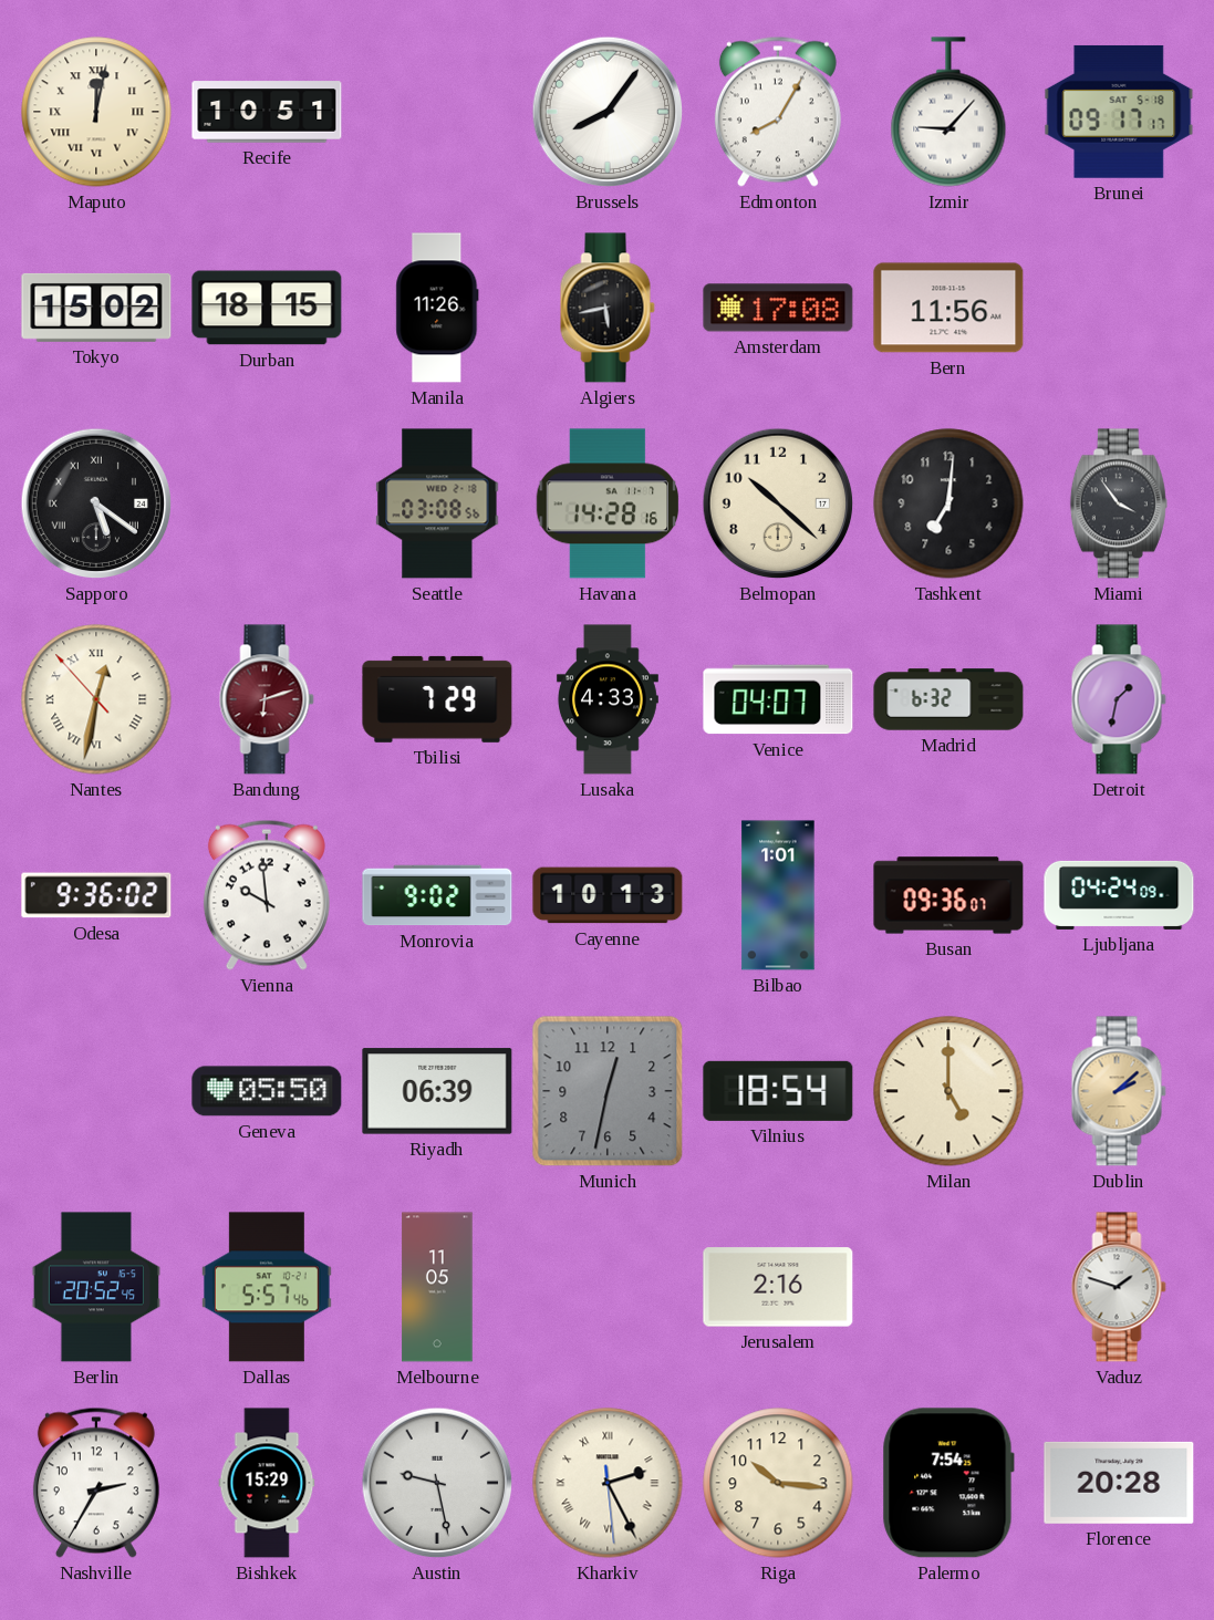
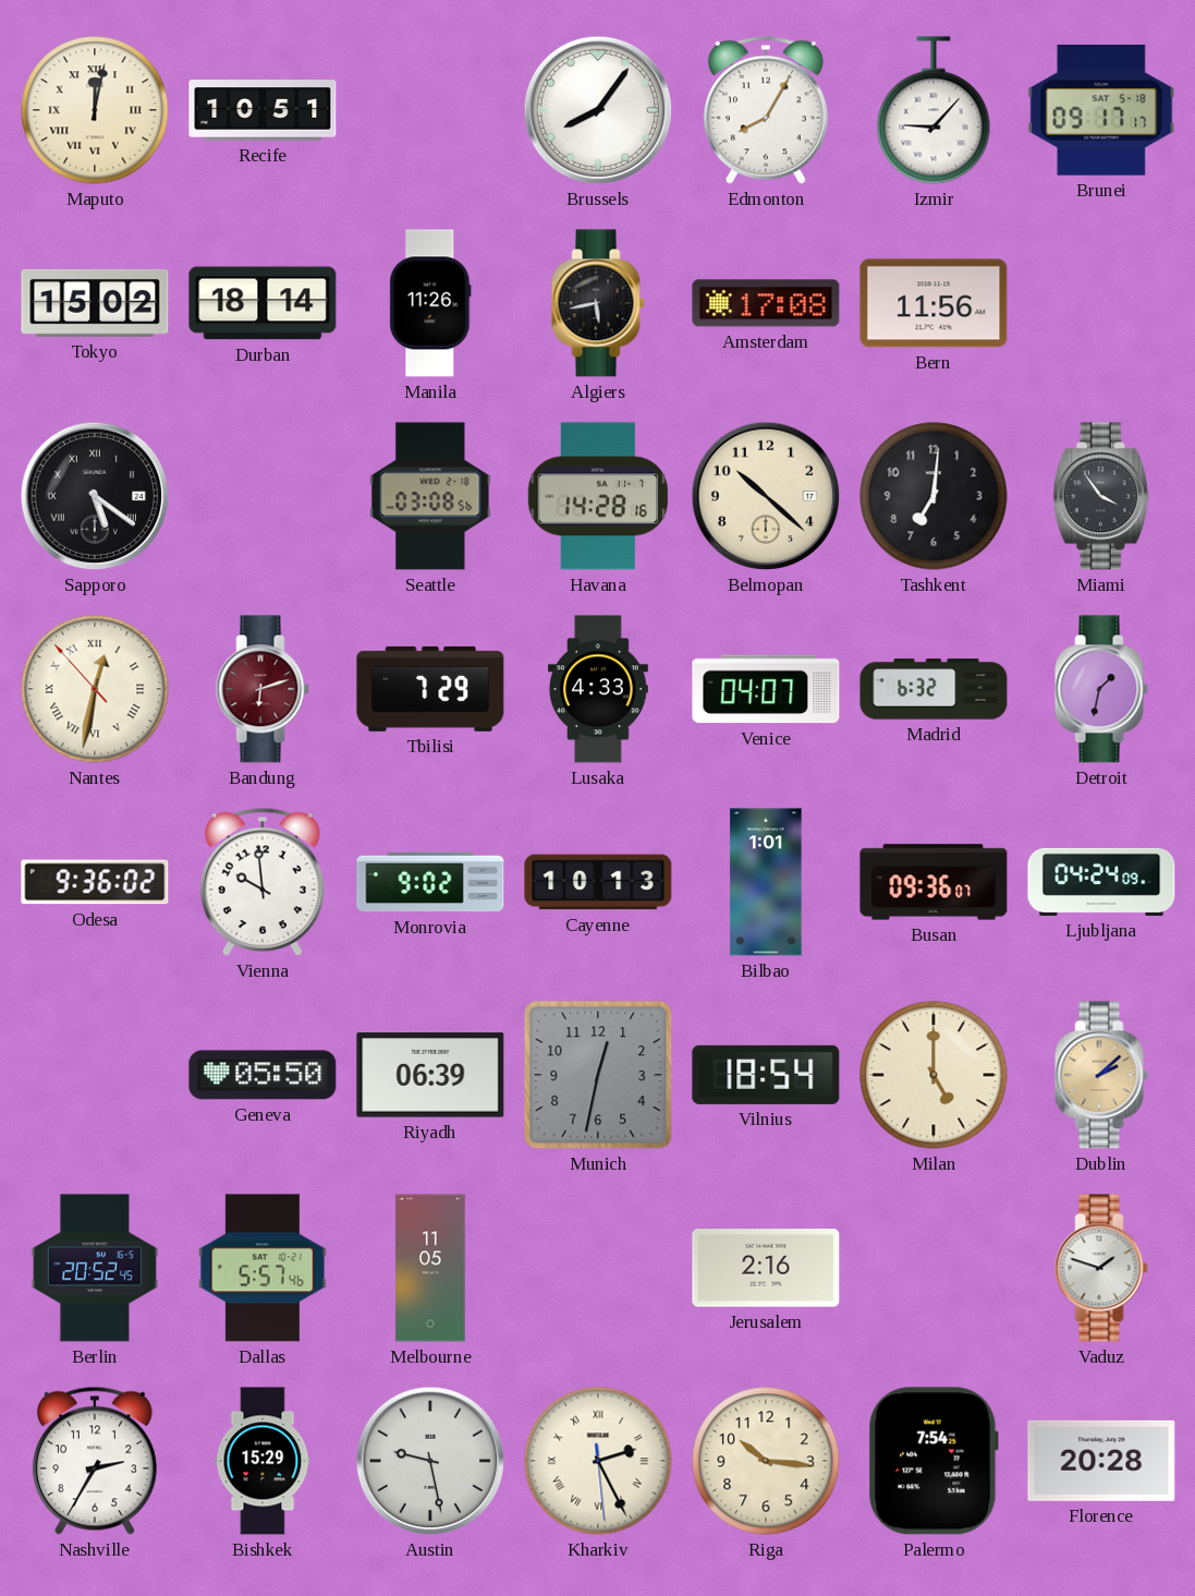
Durban: 18:15 -> 18:14 (263, 303)
